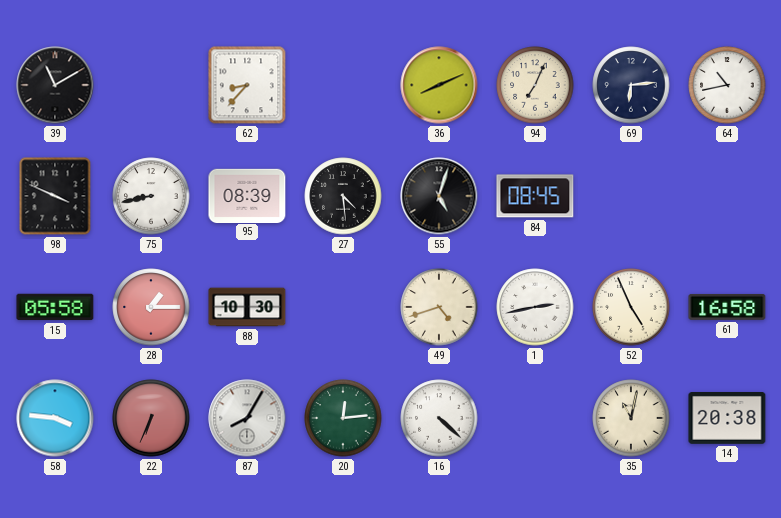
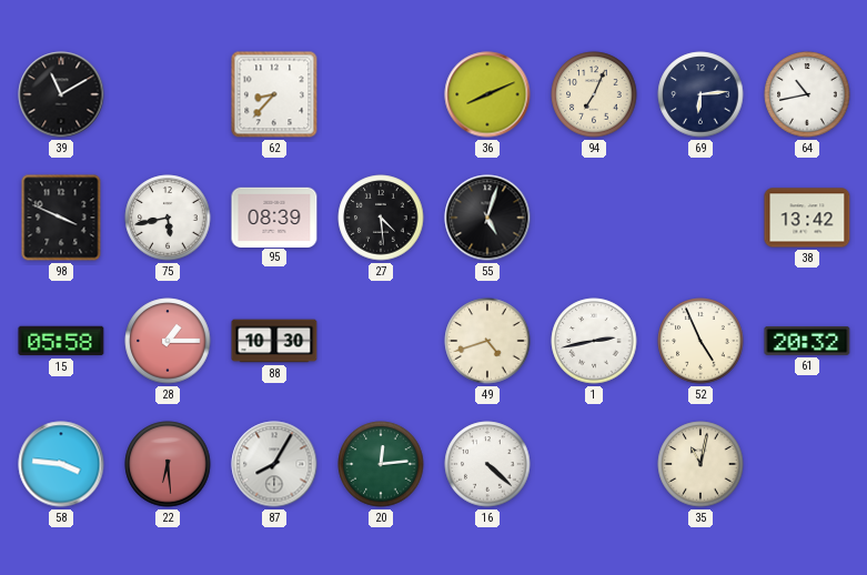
75: 8:43 -> 5:43 (168, 218)
84: 08:45 -> none (535, 196)
38: none -> 13:42 (807, 218)
61: 16:58 -> 20:32 (807, 341)
22: 6:34 -> 6:29 (168, 464)
14: 20:38 -> none (727, 419)
